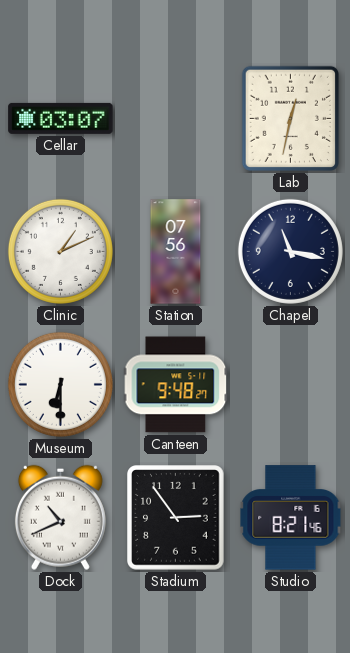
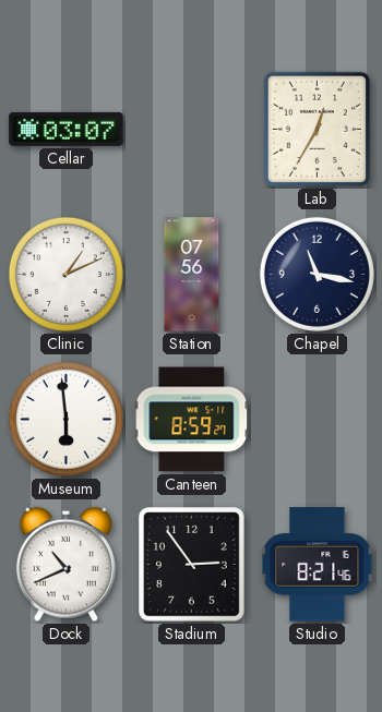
Lab: 12:32 -> 12:35 (317, 129)
Museum: 6:30 -> 5:59 (65, 419)
Canteen: 9:48 -> 8:59 (192, 420)
